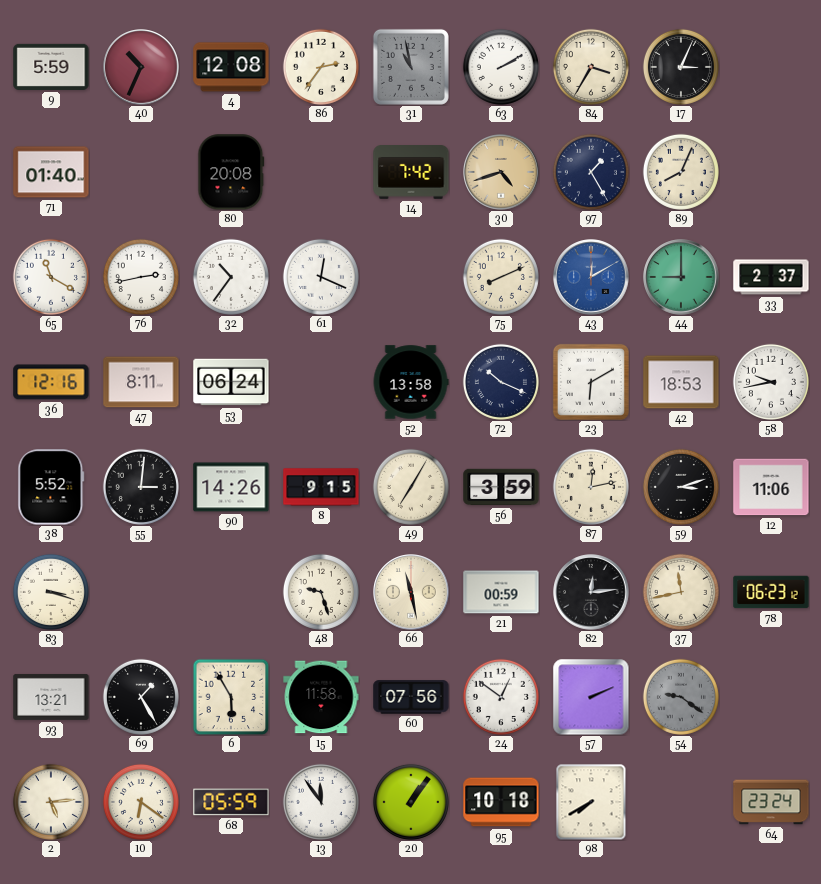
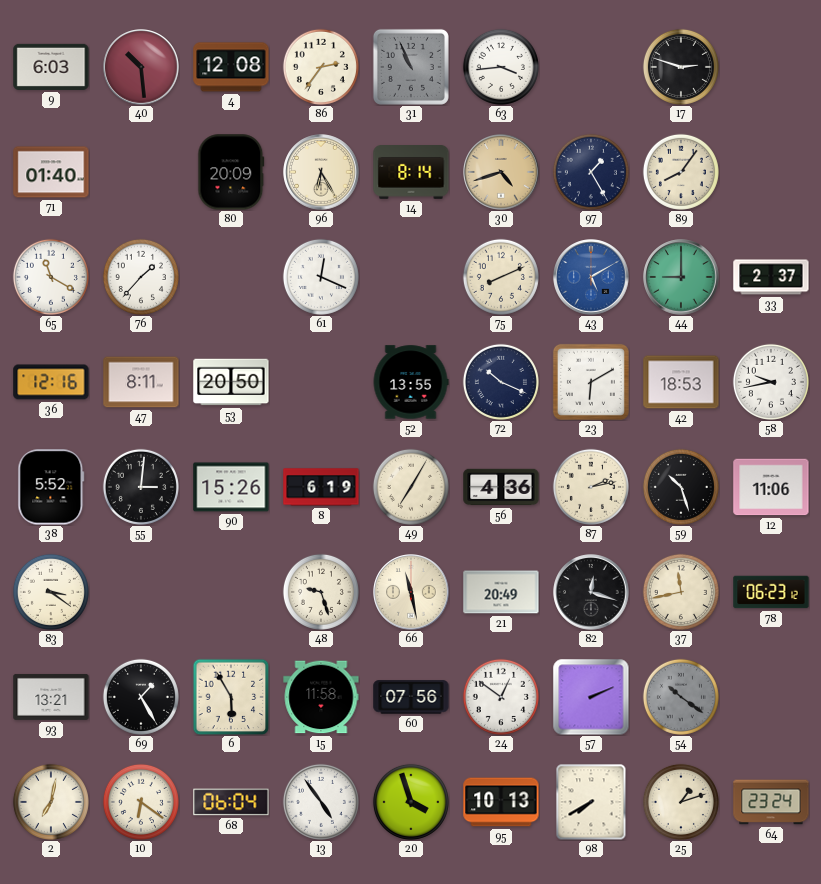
9: 5:59 -> 6:03 (51, 67)
40: 10:34 -> 10:29 (141, 67)
31: 10:58 -> 10:56 (411, 67)
63: 2:10 -> 3:44 (501, 67)
84: 3:35 -> none (591, 67)
17: 3:04 -> 2:48 (681, 67)
80: 20:08 -> 20:09 (231, 172)
96: none -> 6:25 (321, 172)
14: 7:42 -> 8:14 (411, 173)
89: 8:04 -> 8:06 (681, 172)
76: 2:43 -> 1:37 (141, 277)
32: 10:36 -> none (231, 277)
43: 12:10 -> 5:10 (591, 277)
53: 06:24 -> 20:50 (231, 382)
52: 13:58 -> 13:55 (411, 382)
90: 14:26 -> 15:26 (231, 487)
8: 9:15 -> 6:19 (321, 487)
56: 3:59 -> 4:36 (501, 487)
87: 12:13 -> 2:13 (591, 487)
59: 3:12 -> 10:27 (681, 487)
83: 3:18 -> 3:21 (51, 592)
21: 00:59 -> 20:49 (501, 592)
82: 12:14 -> 12:18 (591, 592)
54: 9:21 -> 10:21 (681, 697)
2: 5:14 -> 7:02 (51, 802)
68: 05:59 -> 06:04 (231, 802)
13: 11:54 -> 4:54 (321, 802)
20: 1:06 -> 3:57 (411, 802)
95: 10:18 -> 10:13 (501, 802)
25: none -> 1:12 (681, 802)
